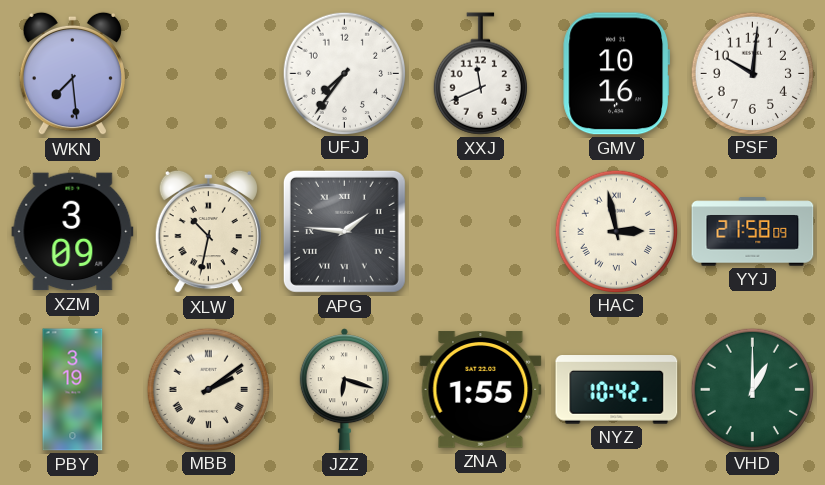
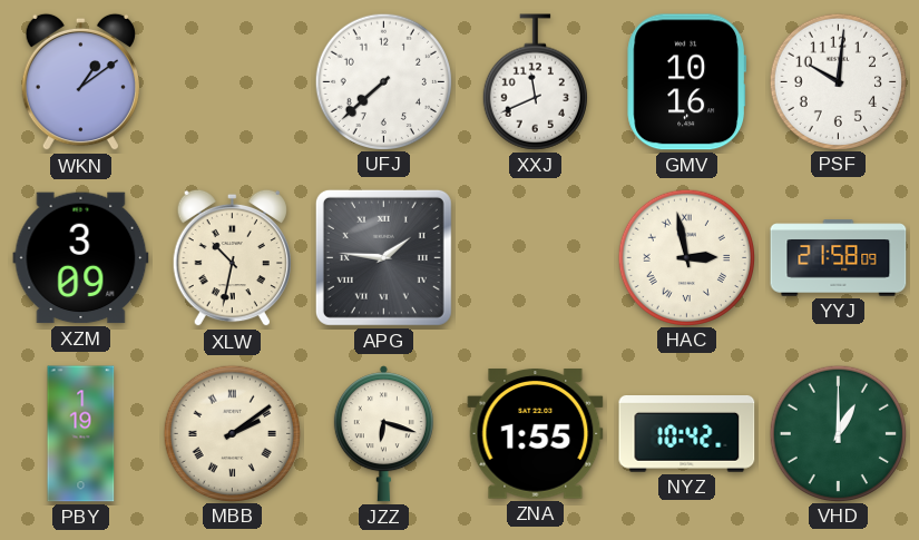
WKN: 7:29 -> 1:09 (80, 82)
UFJ: 7:36 -> 7:38 (383, 81)
PBY: 3:19 -> 1:19 (81, 434)
